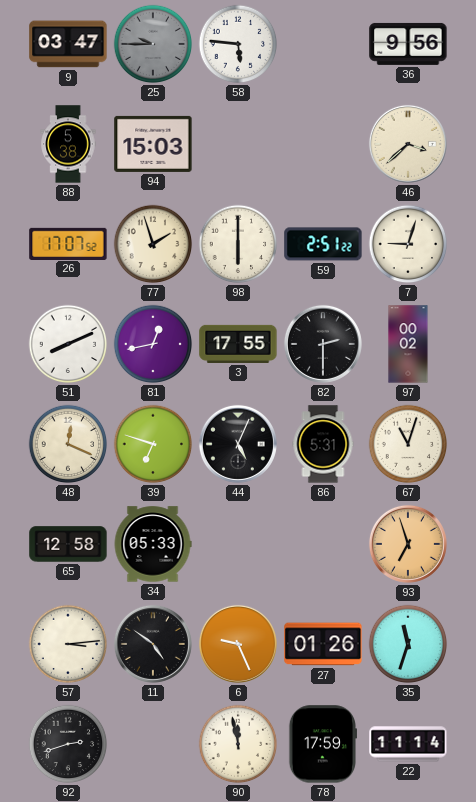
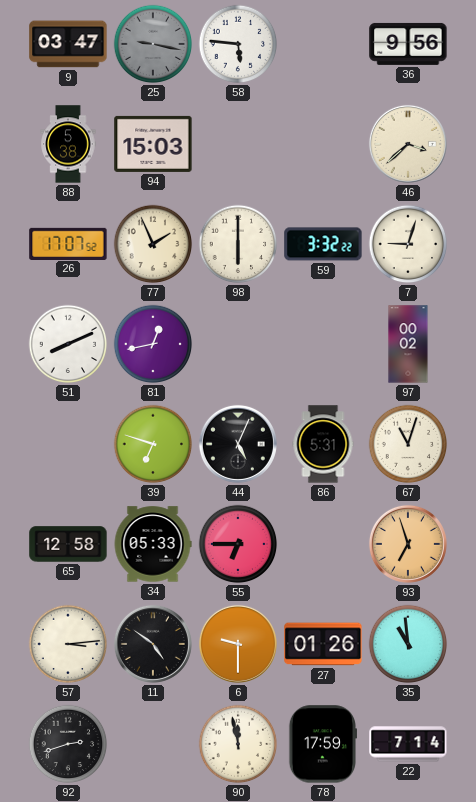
25: 9:45 -> 9:17 (153, 44)
77: 1:57 -> 1:56 (153, 244)
59: 2:51 -> 3:32 (323, 244)
3: 17:55 -> none (238, 344)
82: 2:30 -> none (323, 344)
48: 12:19 -> none (68, 444)
55: none -> 6:45 (238, 544)
6: 9:26 -> 9:30 (238, 644)
35: 11:33 -> 10:59 (408, 644)
22: 11:14 -> 7:14 (408, 744)
